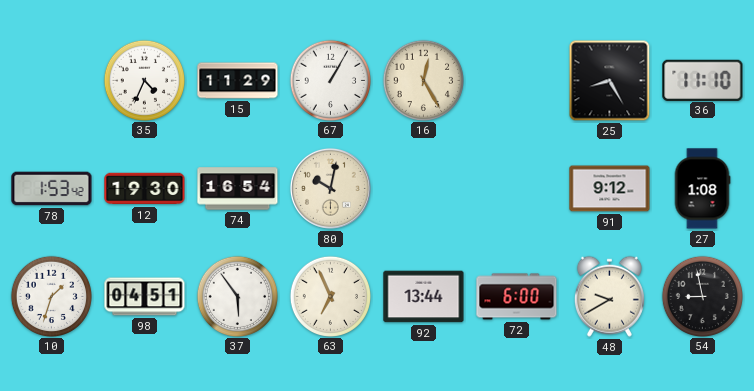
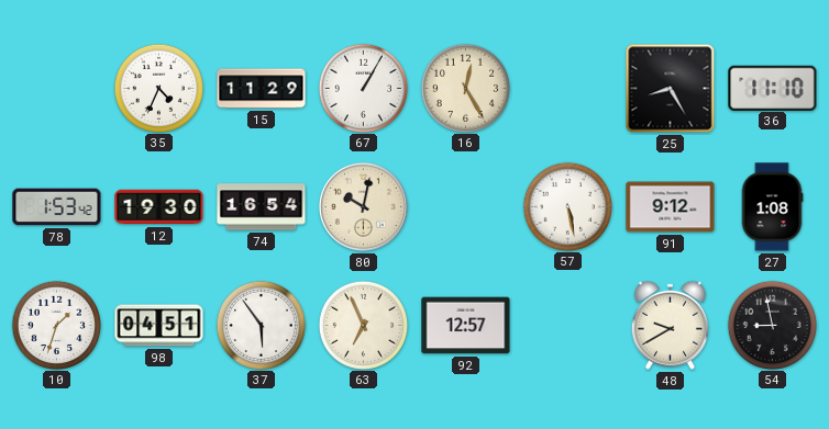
57: none -> 5:28 (567, 206)
92: 13:44 -> 12:57 (466, 326)
72: 6:00 -> none (517, 297)
